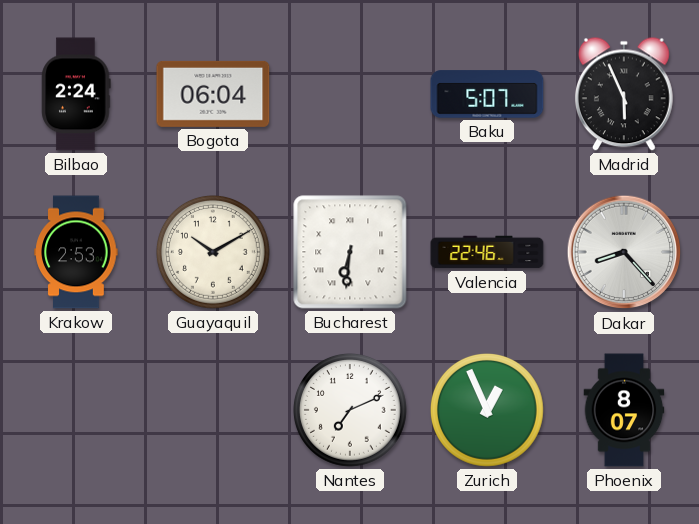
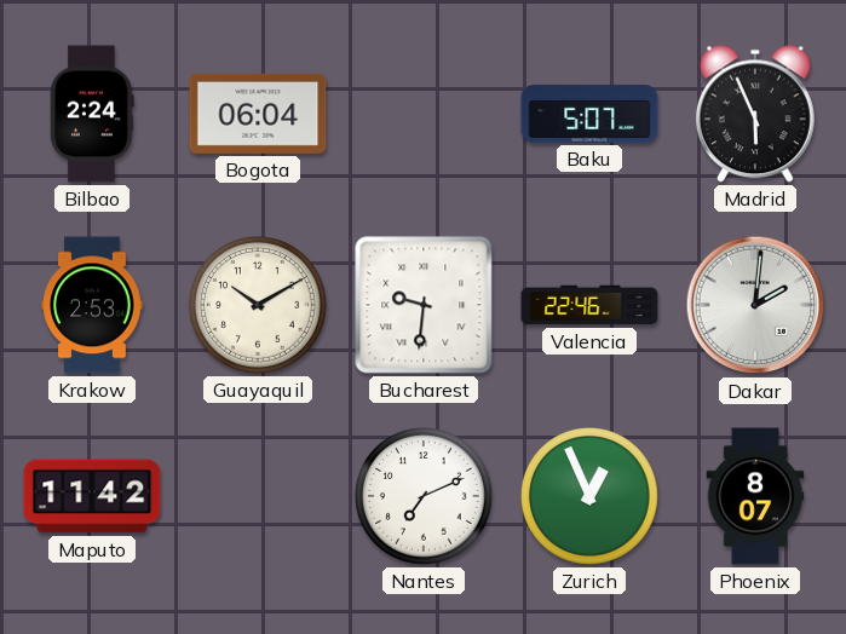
Bucharest: 6:31 -> 9:31 (424, 305)
Dakar: 8:23 -> 2:01 (755, 305)
Maputo: none -> 11:42 (92, 496)
